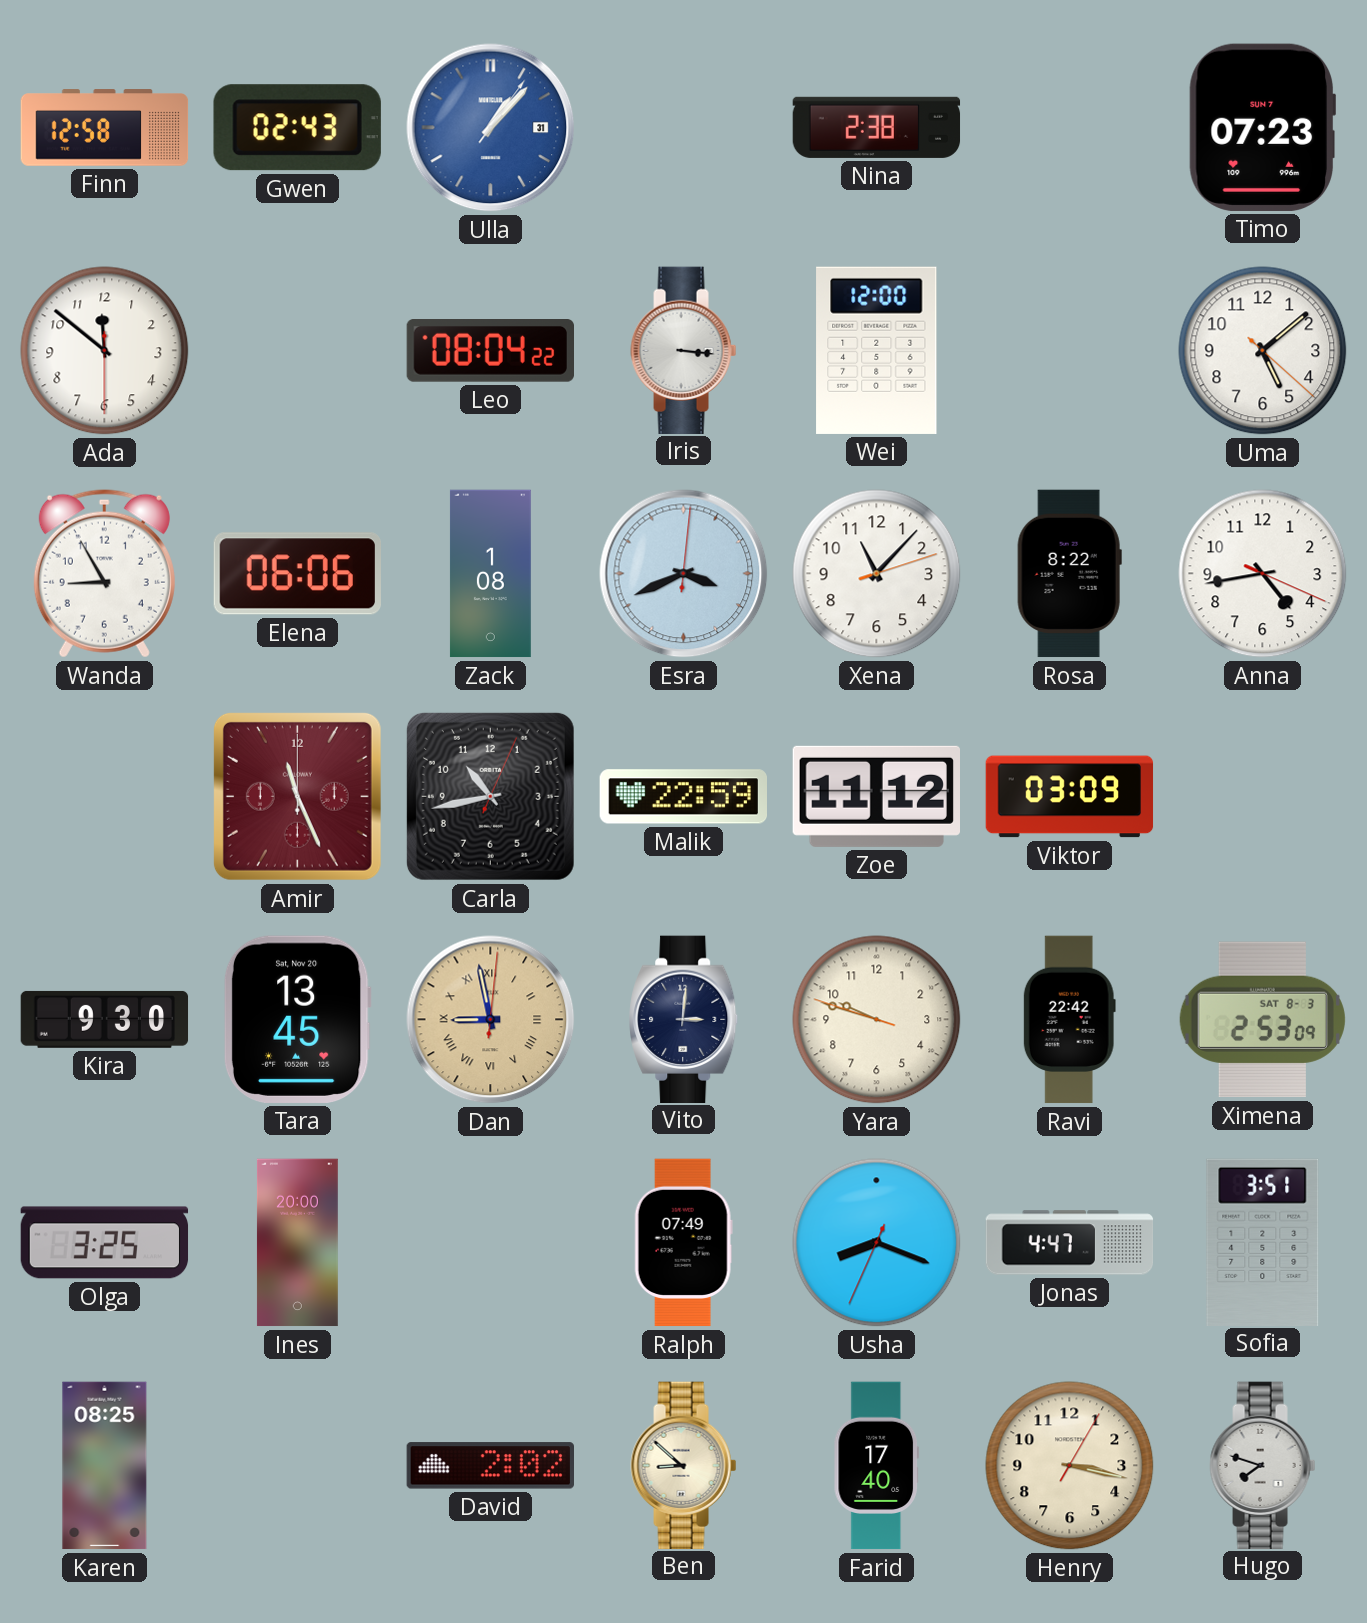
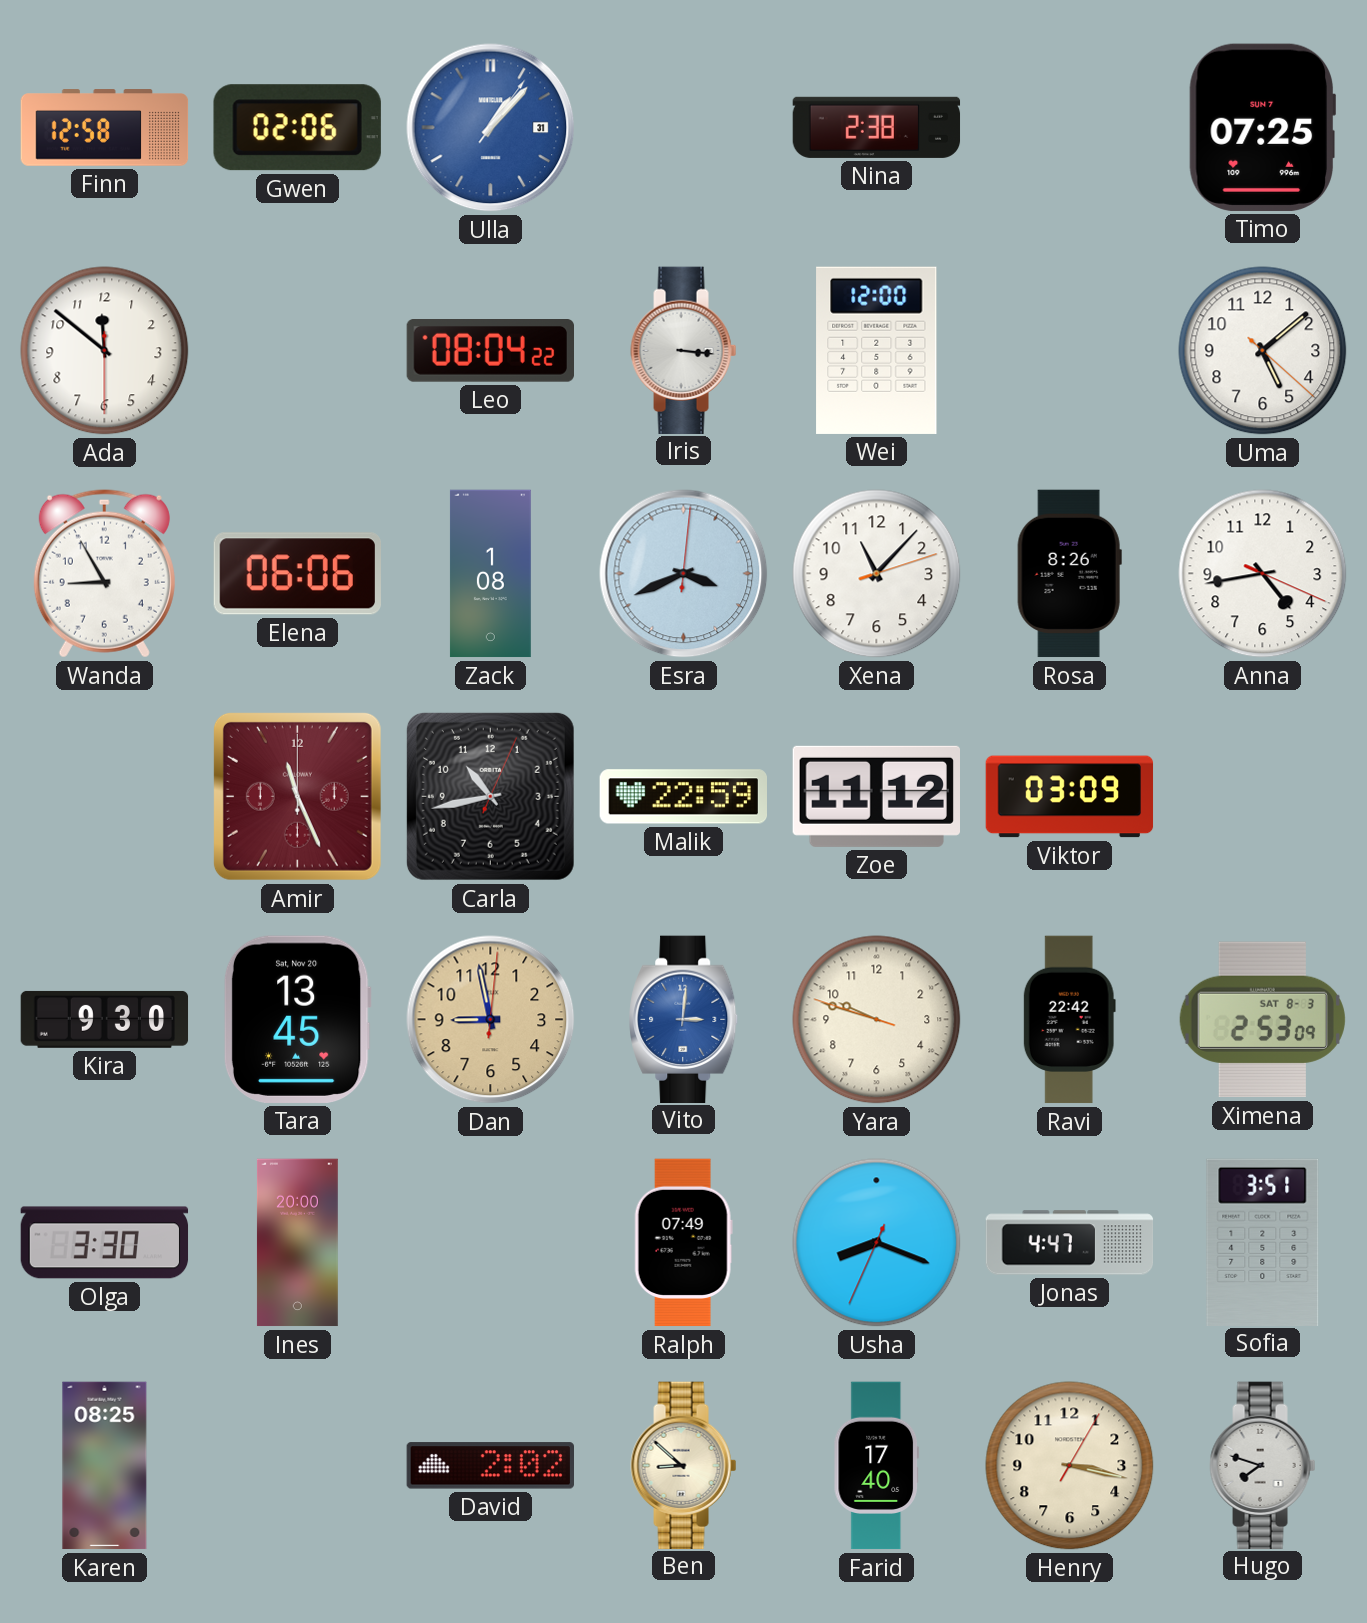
Gwen: 02:43 -> 02:06 (297, 128)
Timo: 07:23 -> 07:25 (1262, 127)
Rosa: 8:22 -> 8:26 (1069, 574)
Dan numerals: Roman -> Arabic (491, 1020)
Vito dial: navy -> blue (684, 1019)
Olga: 3:25 -> 3:30 (105, 1243)
